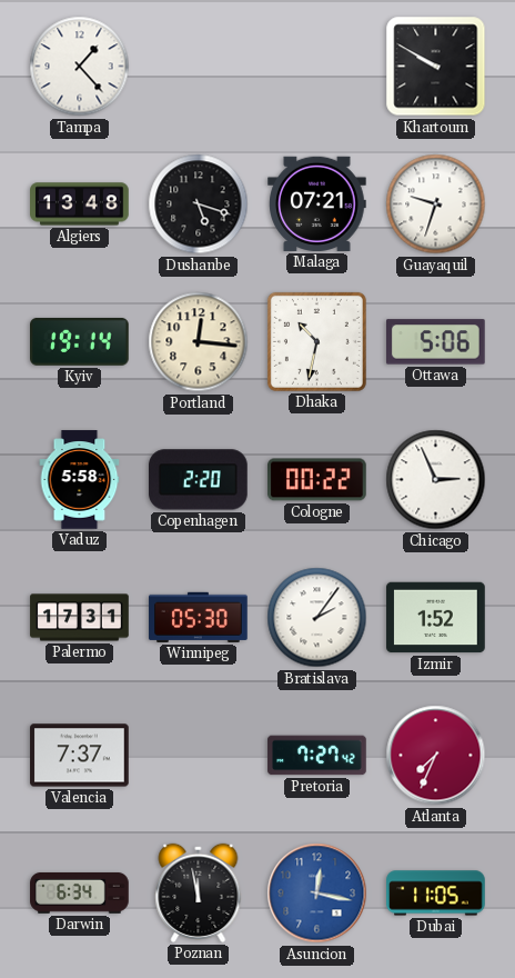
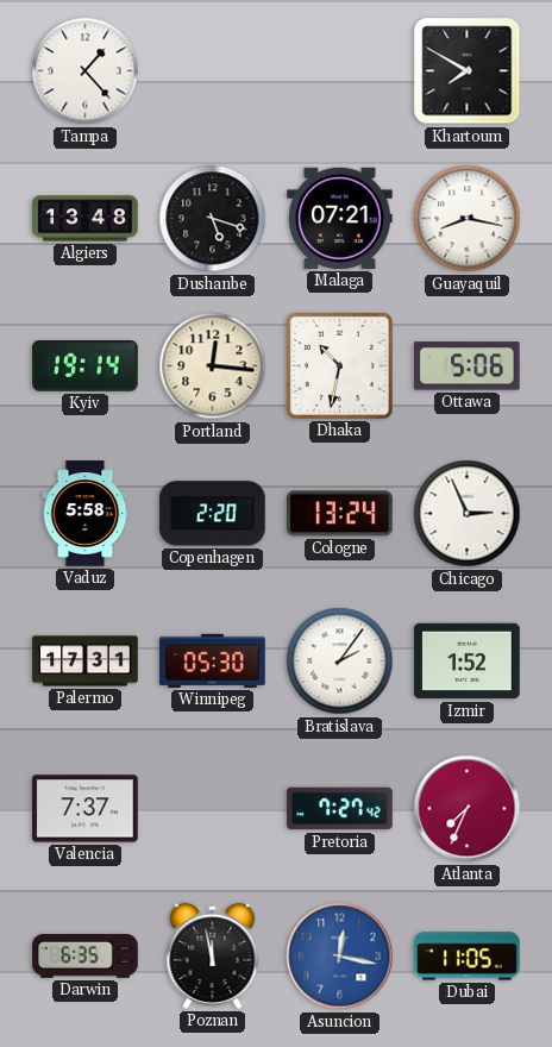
Khartoum: 9:50 -> 7:50 (468, 71)
Guayaquil: 9:33 -> 8:17 (468, 219)
Cologne: 00:22 -> 13:24 (340, 514)
Darwin: 6:34 -> 6:35 (86, 955)
